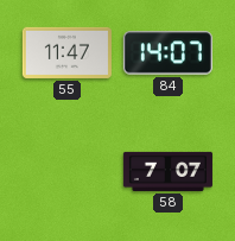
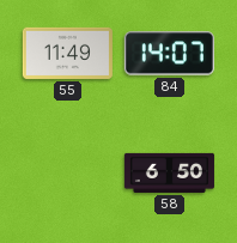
55: 11:47 -> 11:49 (67, 53)
58: 7:07 -> 6:50 (169, 172)
